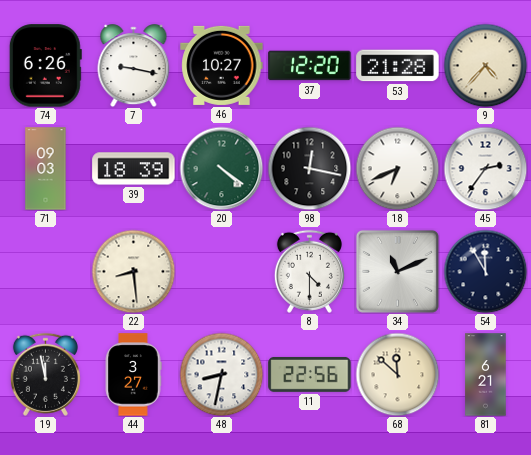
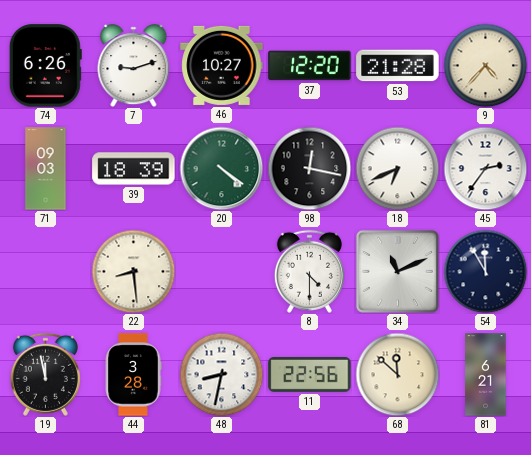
7: 9:17 -> 9:12 (134, 66)
44: 3:27 -> 3:28 (133, 375)
